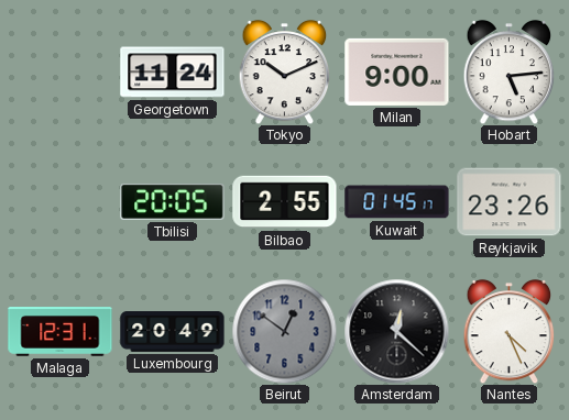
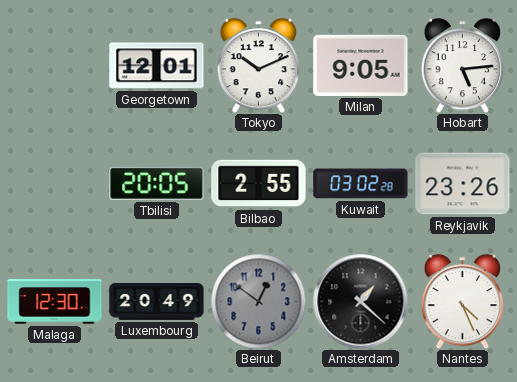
Georgetown: 11:24 -> 12:01 (157, 66)
Milan: 9:00 -> 9:05 (361, 65)
Kuwait: 01:45 -> 03:02 (361, 184)
Malaga: 12:31 -> 12:30 (55, 302)
Amsterdam: 12:22 -> 1:22 (360, 301)
